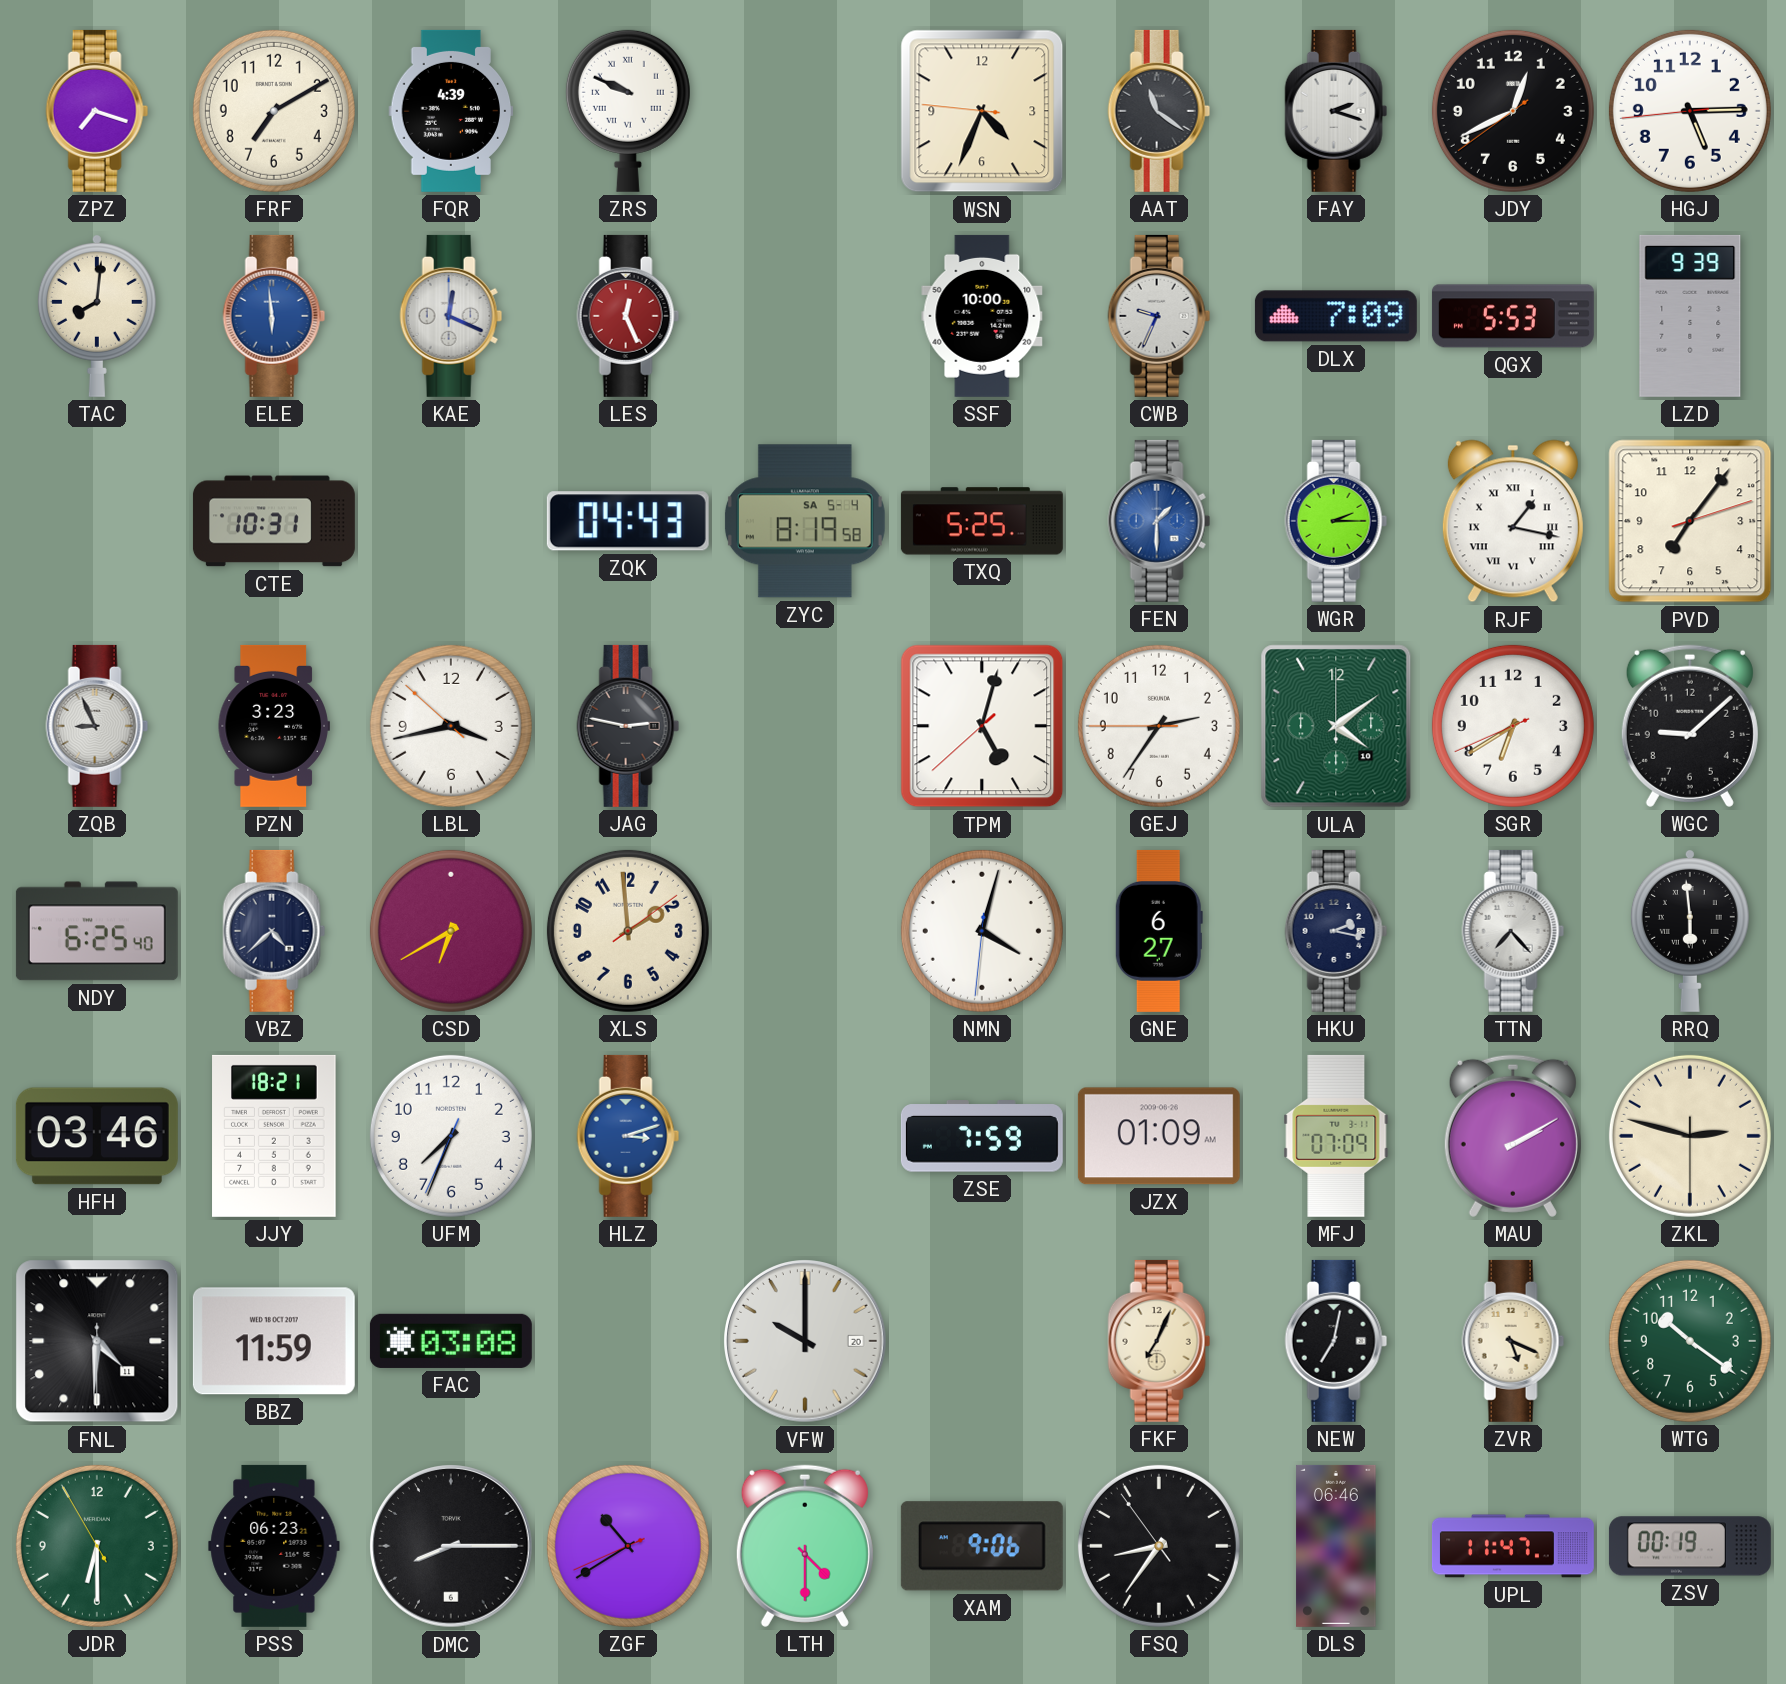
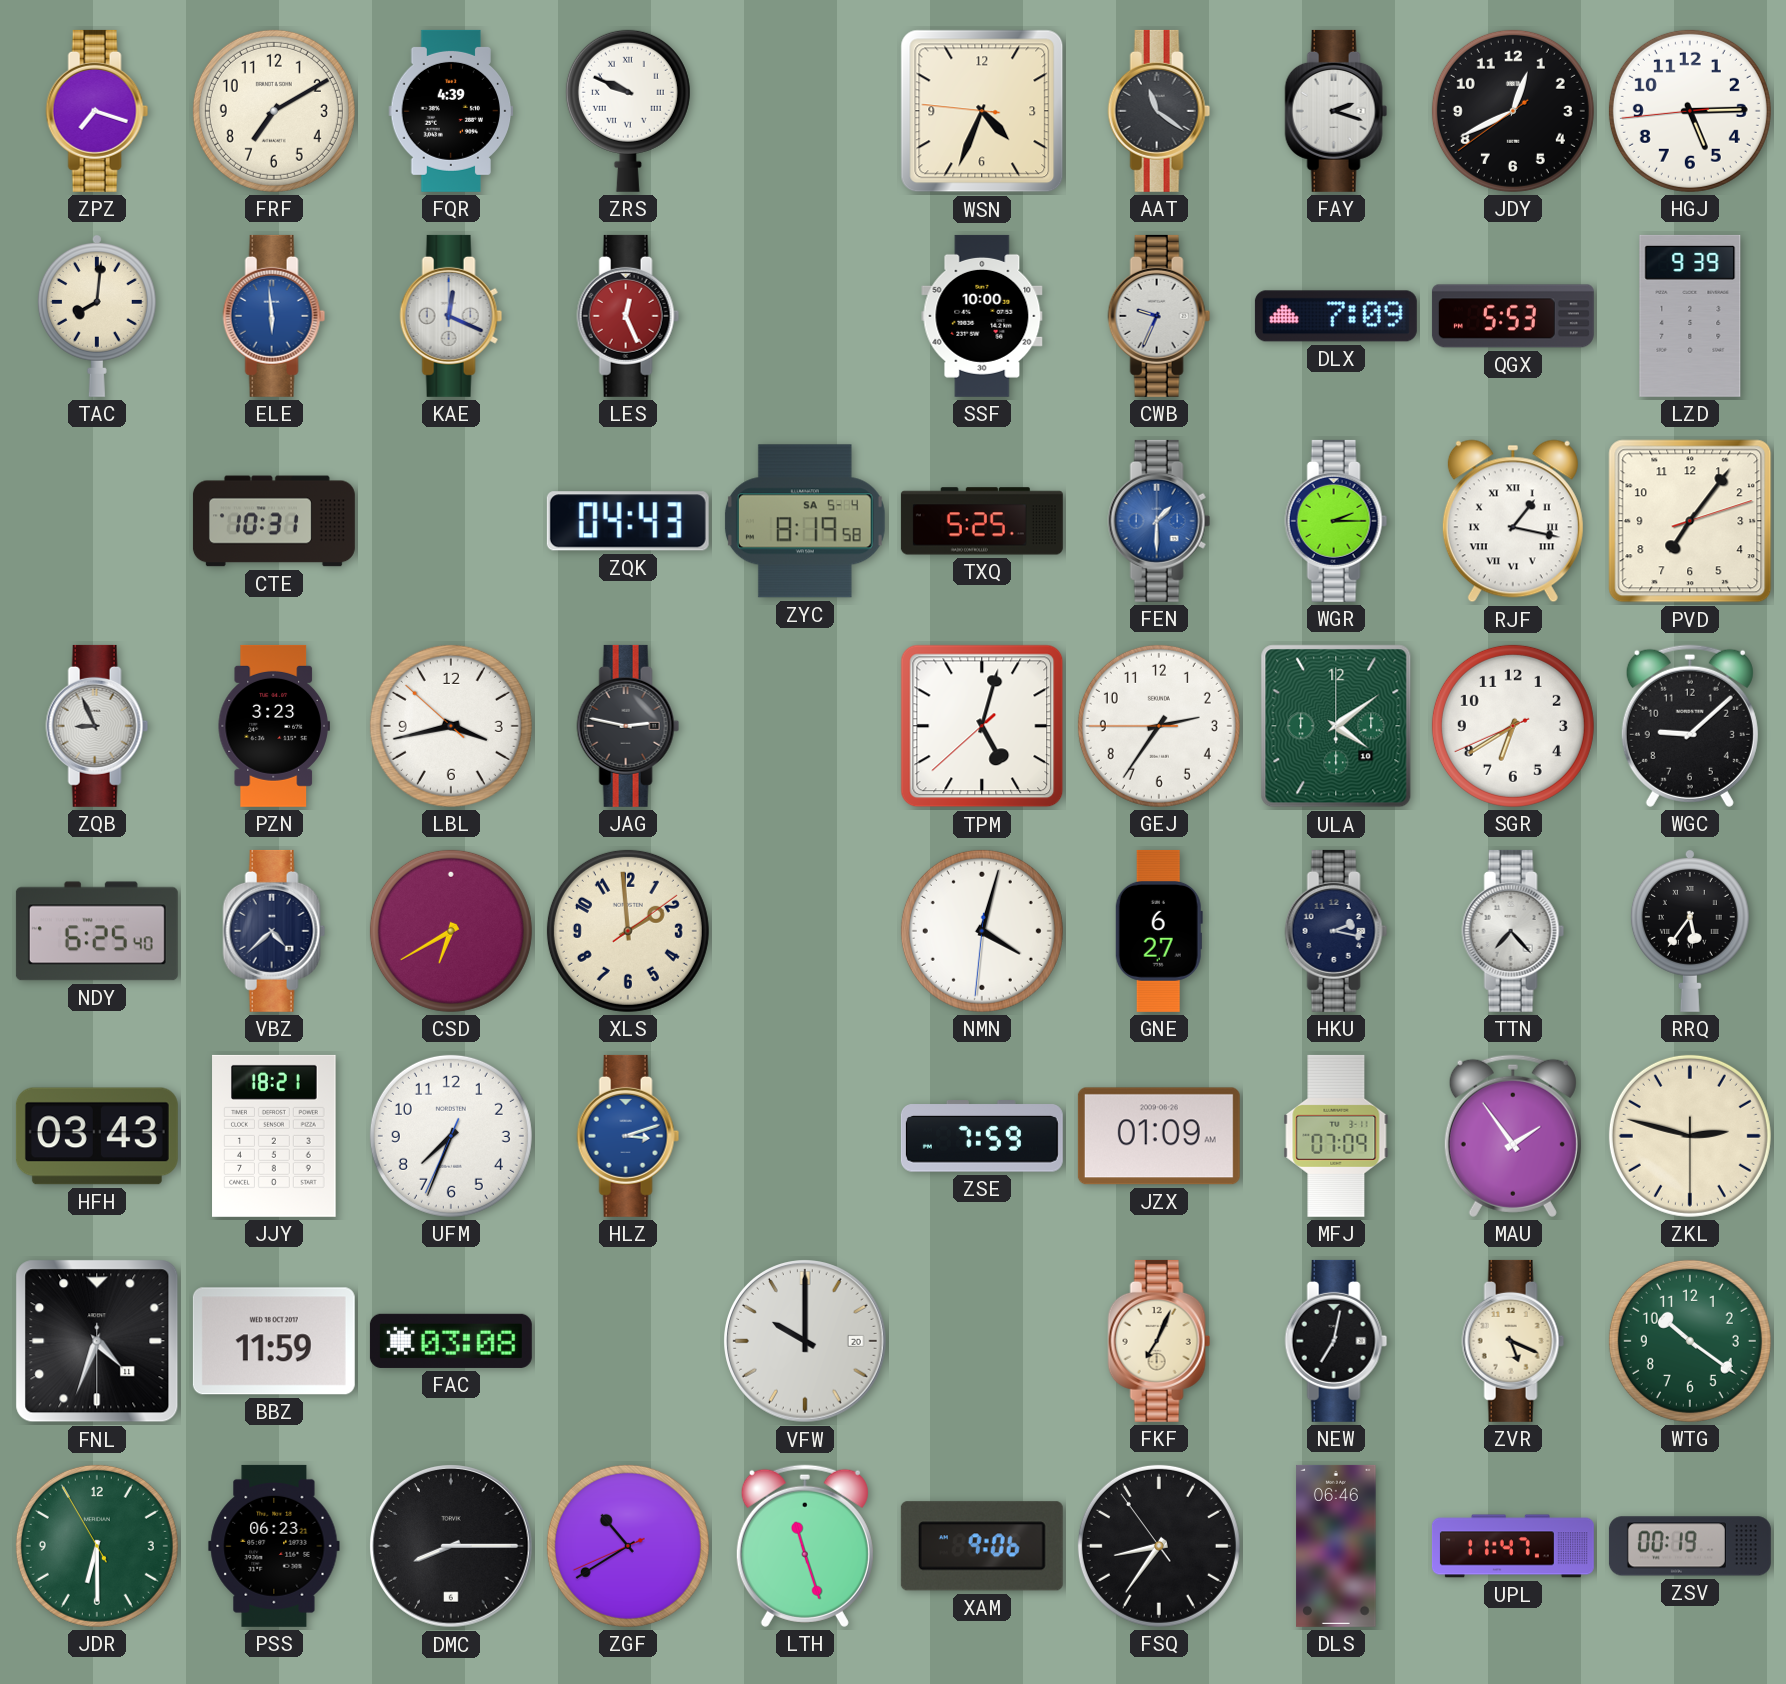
RRQ: 5:59 -> 5:36 (1690, 931)
HFH: 03:46 -> 03:43 (97, 1136)
MAU: 2:10 -> 1:54 (1513, 1136)
FNL: 4:30 -> 4:33 (97, 1341)
LTH: 4:30 -> 11:27 (805, 1546)
